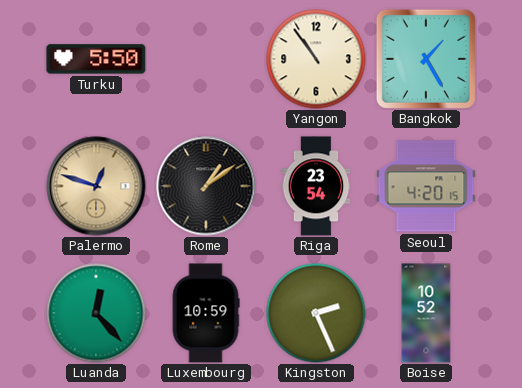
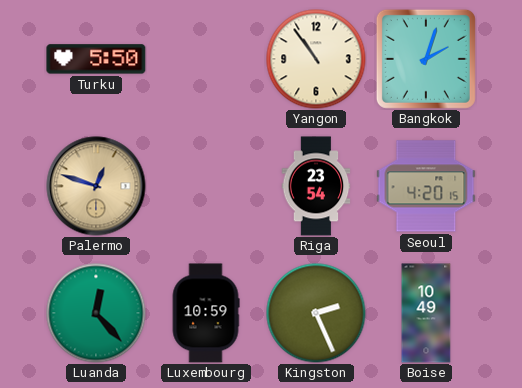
Bangkok: 1:25 -> 2:03 (426, 59)
Rome: 1:09 -> none (206, 186)
Boise: 10:52 -> 10:49 (426, 313)
